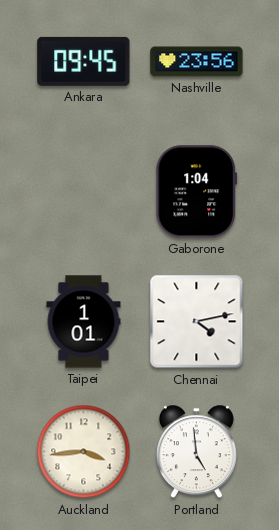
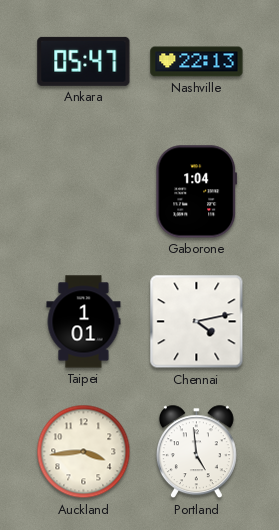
Ankara: 09:45 -> 05:47 (84, 61)
Nashville: 23:56 -> 22:13 (197, 62)
